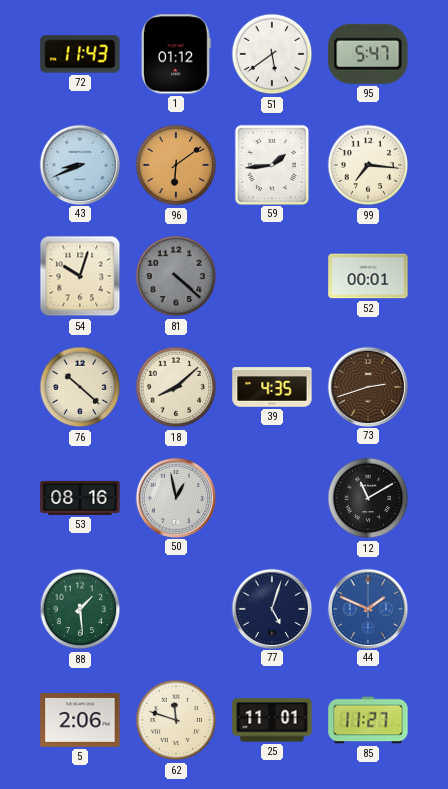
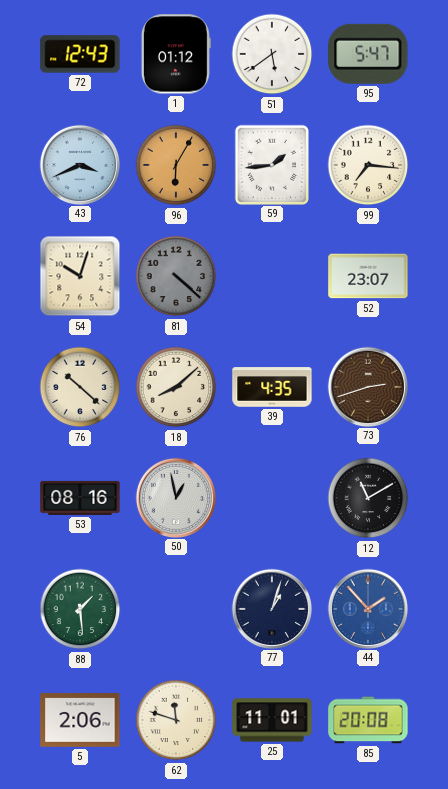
72: 11:43 -> 12:43 (80, 54)
43: 8:41 -> 3:41 (79, 164)
96: 6:09 -> 6:05 (176, 165)
52: 00:01 -> 23:07 (368, 276)
77: 5:03 -> 1:03 (271, 608)
44: 1:49 -> 1:53 (367, 608)
85: 11:27 -> 20:08 (368, 720)
